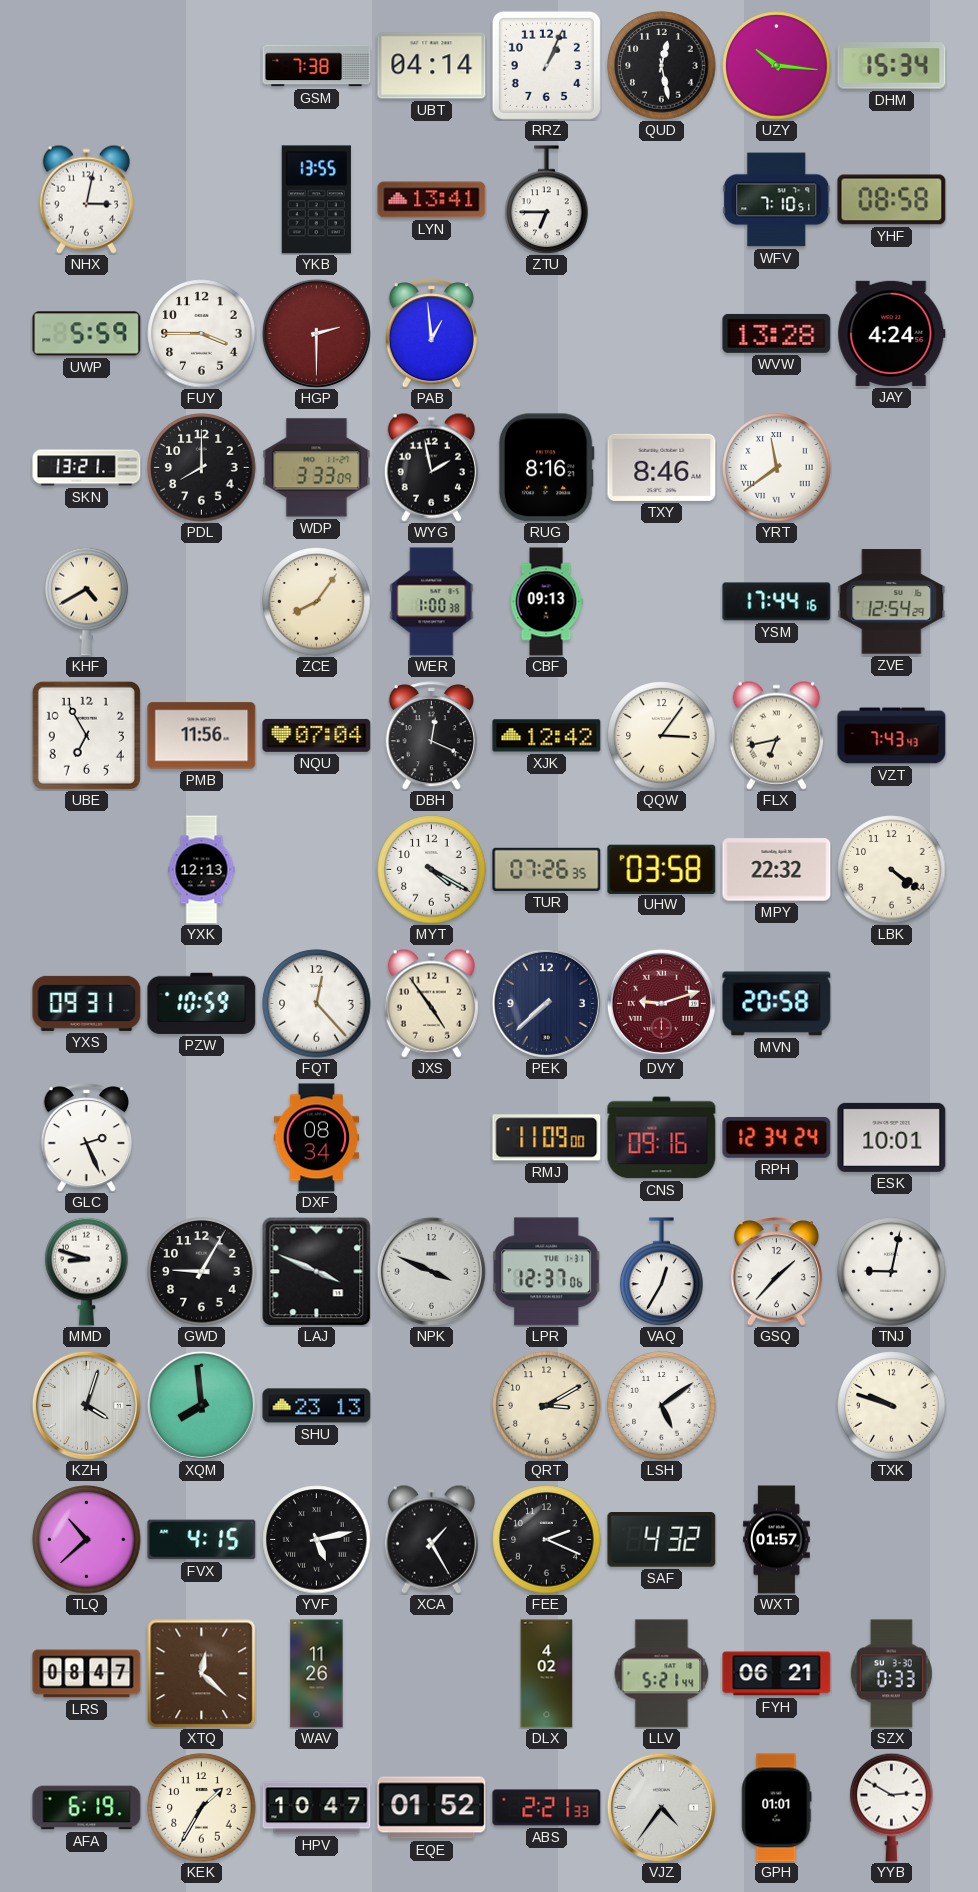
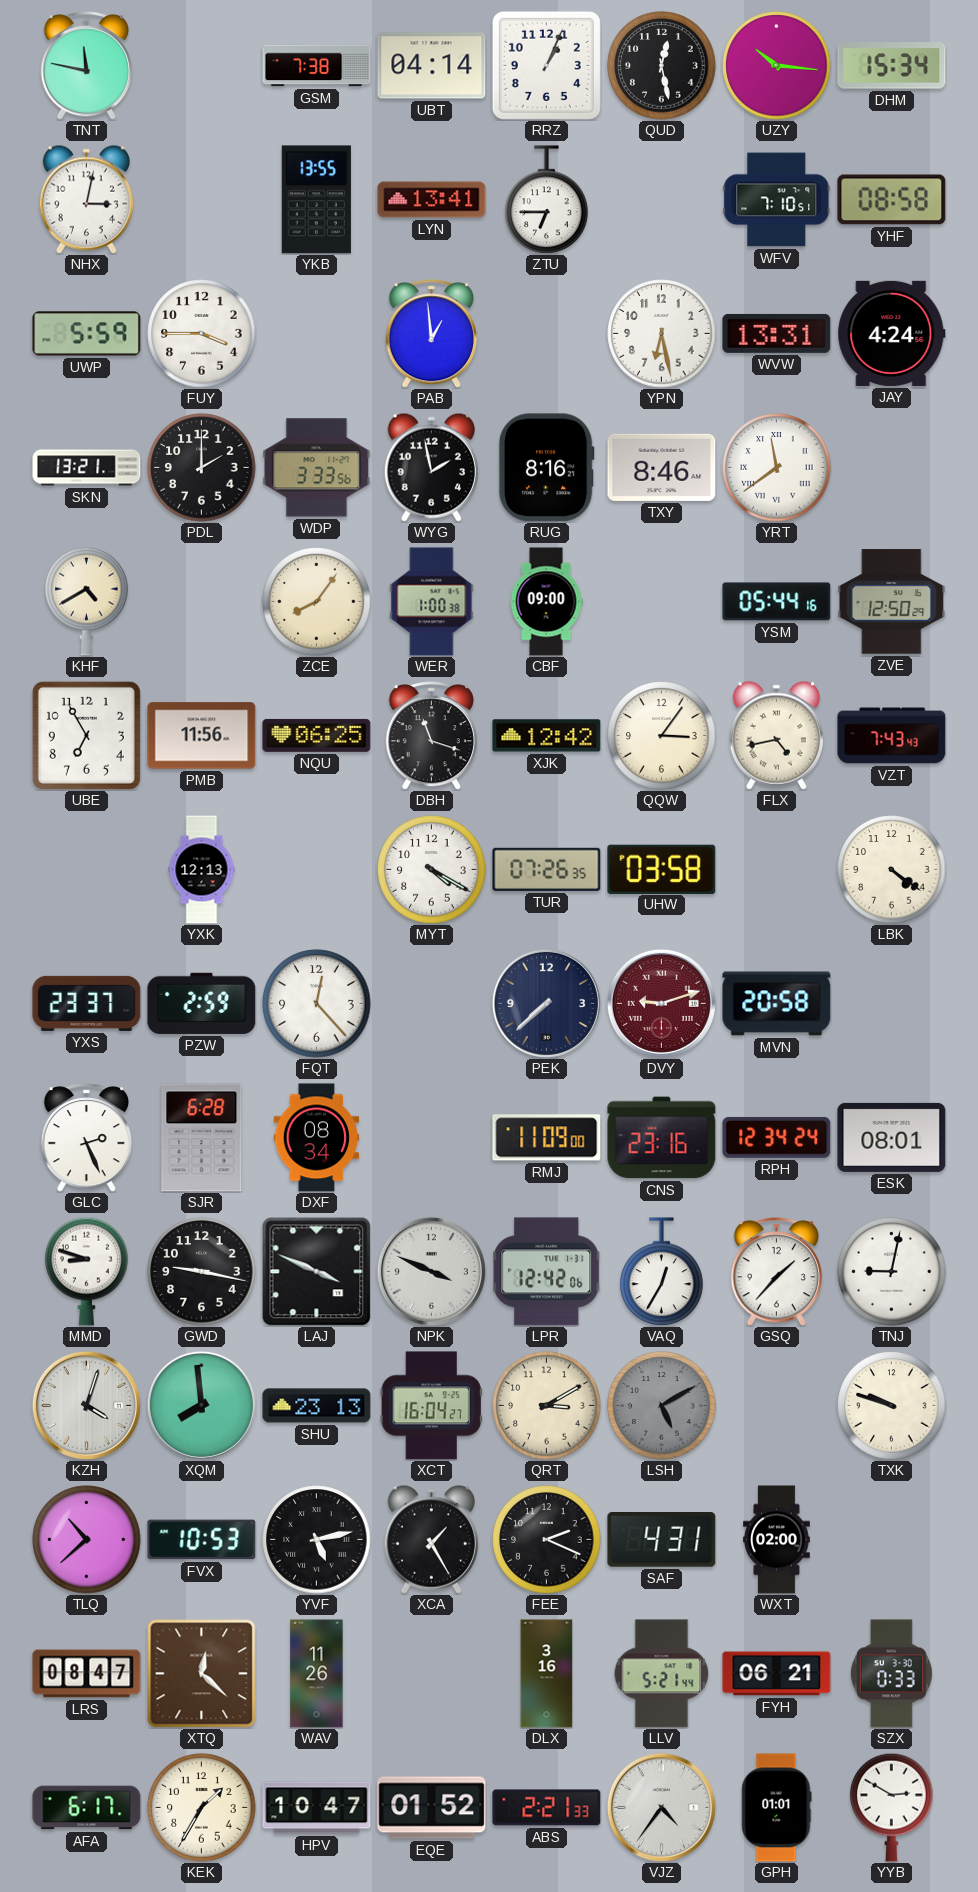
TNT: none -> 11:47 (86, 66)
HGP: 2:30 -> none (316, 333)
YPN: none -> 6:28 (662, 334)
WVW: 13:28 -> 13:31 (777, 333)
PDL: 8:00 -> 2:00 (202, 468)
WDP: 3:33:09 -> 3:33:56 (317, 468)
CBF: 09:13 -> 09:00 (546, 602)
YSM: 17:44 -> 05:44 (777, 602)
ZVE: 12:54 -> 12:50 (892, 602)
NQU: 07:04 -> 06:25 (317, 735)
DBH: 12:19 -> 11:18 (431, 736)
FLX: 6:43 -> 4:43 (776, 735)
MPY: 22:32 -> none (777, 870)
YXS: 09:31 -> 23:37 (87, 1003)
PZW: 10:59 -> 2:59 (202, 1003)
JXS: 4:54 -> none (431, 1003)
SJR: none -> 6:28 (202, 1138)
CNS: 09:16 -> 23:16 (662, 1138)
ESK: 10:01 -> 08:01 (892, 1137)
GWD: 9:05 -> 9:17 (202, 1272)
LPR: 12:37 -> 12:42 (547, 1272)
XCT: none -> 16:04 (431, 1406)
LSH: 5:09 -> 5:10 (662, 1406)
LSH dial: white -> grey (662, 1406)
FVX: 4:15 -> 10:53 (202, 1540)
SAF: 4:32 -> 4:31 (662, 1540)
WXT: 01:57 -> 02:00 (777, 1540)
DLX: 4:02 -> 3:16 (547, 1674)
AFA: 6:19 -> 6:17 (87, 1808)
